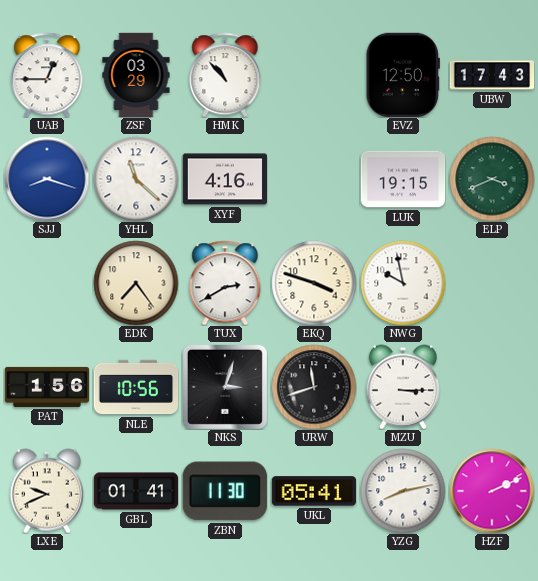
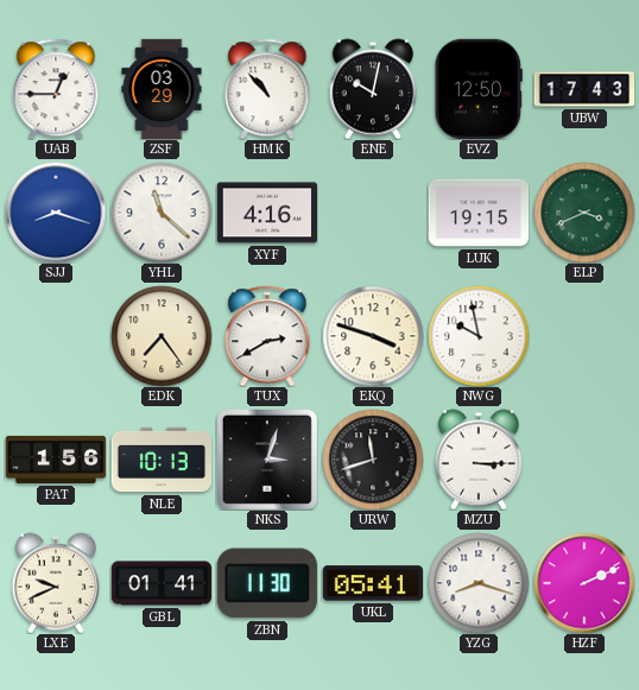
ENE: none -> 10:02 (372, 89)
NLE: 10:56 -> 10:13 (162, 460)
YZG: 8:13 -> 8:18 (479, 583)
